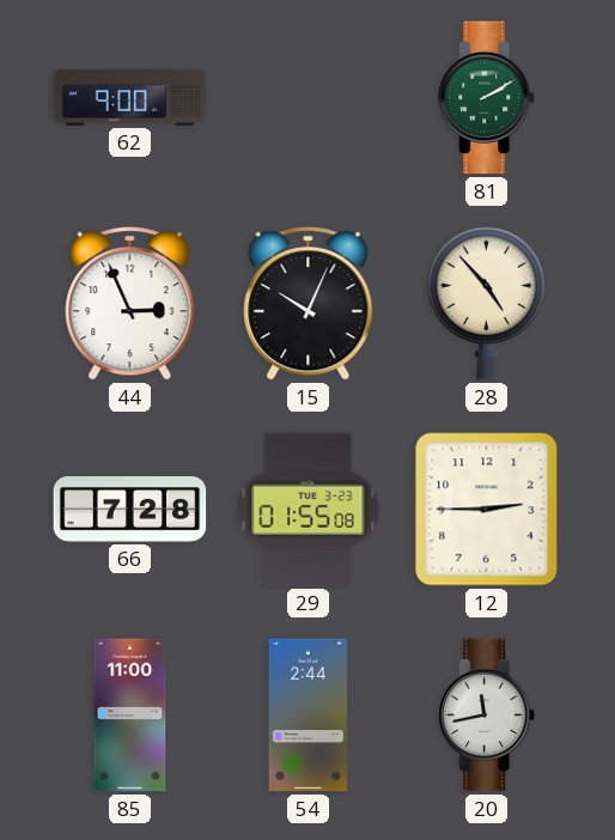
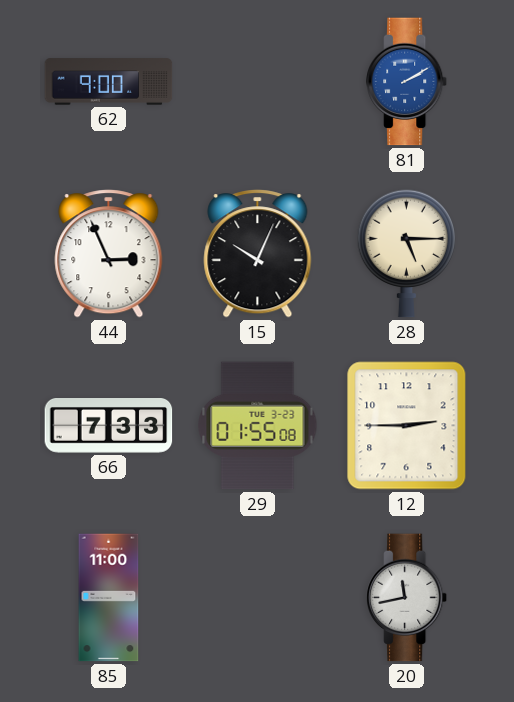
81 dial: green -> blue (408, 82)
28: 4:53 -> 5:15 (406, 253)
66: 7:28 -> 7:33 (109, 426)
54: 2:44 -> none (309, 716)
